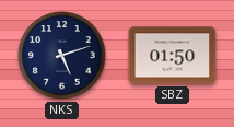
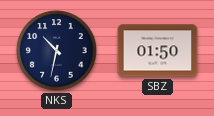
NKS: 5:12 -> 10:32 (57, 51)
